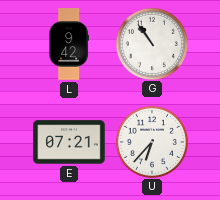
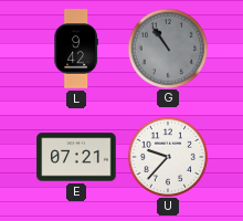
G dial: white -> grey (167, 48)
U: 6:37 -> 9:37 (167, 156)
